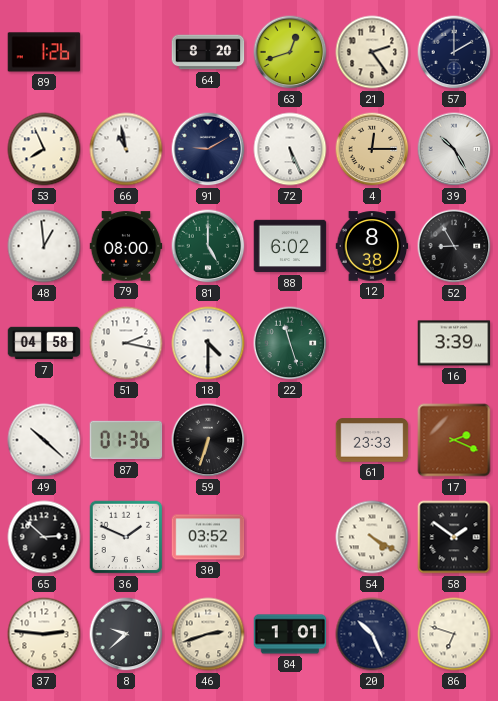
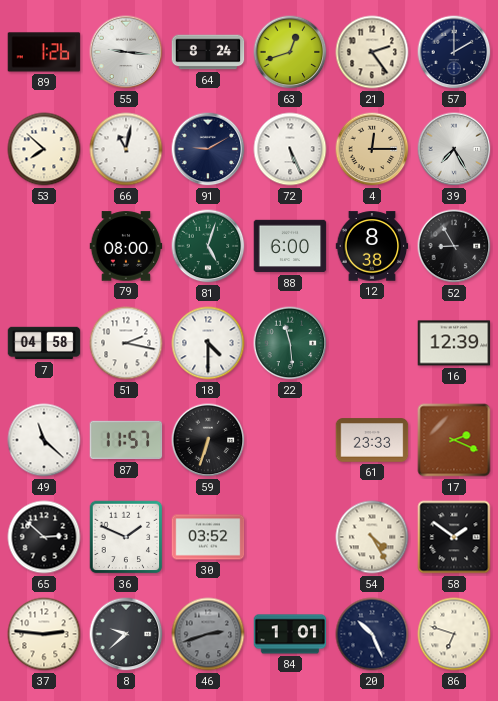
55: none -> 9:16 (126, 52)
64: 8:20 -> 8:24 (208, 52)
53: 7:56 -> 7:52 (44, 149)
66: 10:58 -> 11:02 (126, 149)
39: 10:25 -> 7:25 (454, 149)
48: 12:59 -> none (44, 246)
81: 5:00 -> 5:03 (208, 246)
88: 6:02 -> 6:00 (290, 246)
22: 11:27 -> 11:29 (290, 343)
16: 3:39 -> 12:39 (454, 343)
49: 10:22 -> 11:22 (44, 440)
87: 01:36 -> 11:57 (126, 440)
54: 4:20 -> 4:25 (372, 537)
46 dial: cream -> grey (208, 634)
